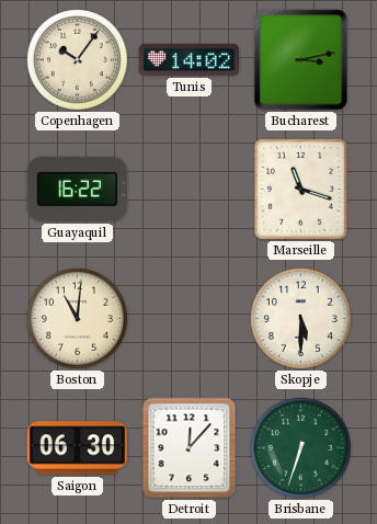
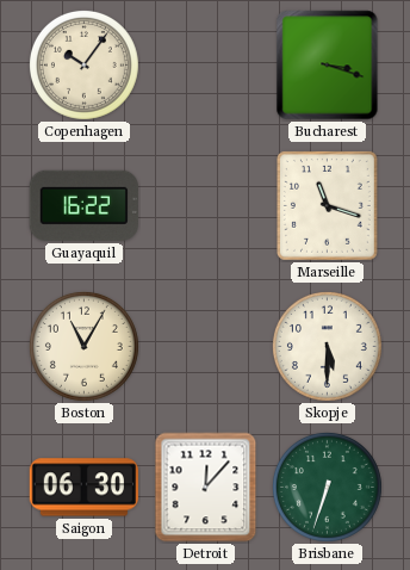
Tunis: 14:02 -> none (188, 59)
Bucharest: 3:13 -> 3:18 (328, 66)
Boston: 11:01 -> 11:05 (83, 346)
